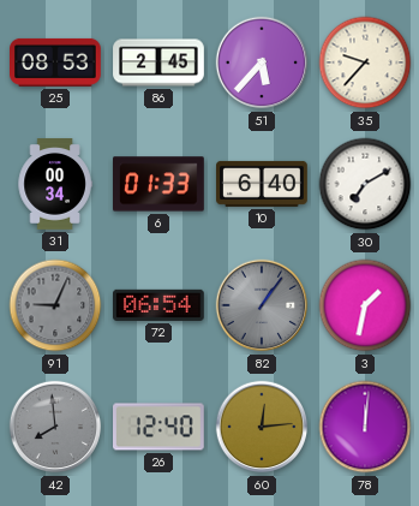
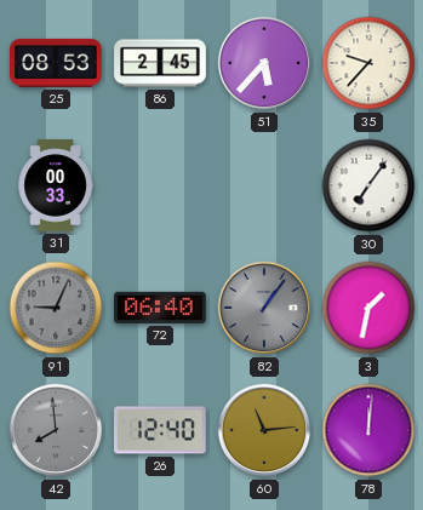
31: 00:34 -> 00:33 (56, 185)
6: 01:33 -> none (160, 184)
10: 6:40 -> none (262, 184)
30: 7:10 -> 7:06 (368, 185)
72: 06:54 -> 06:40 (161, 308)
60: 12:14 -> 11:14 (264, 430)
